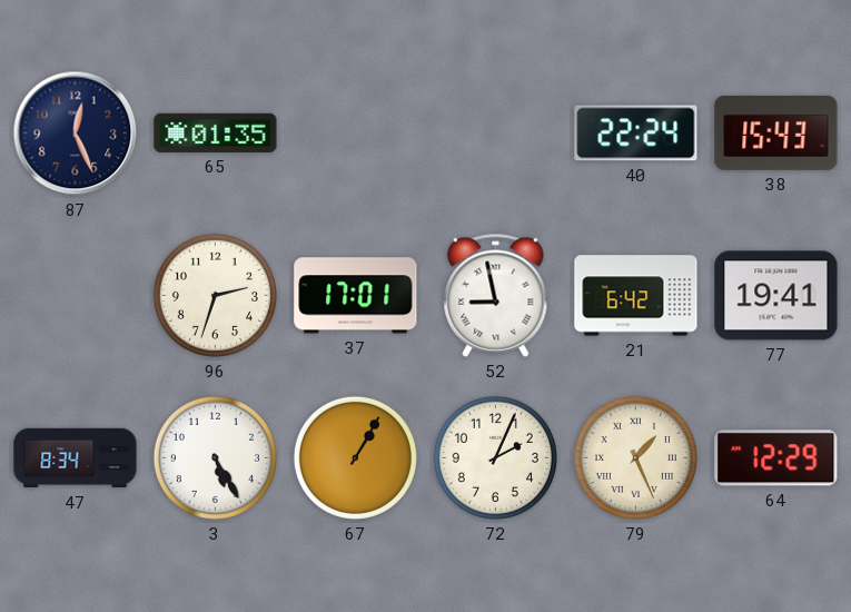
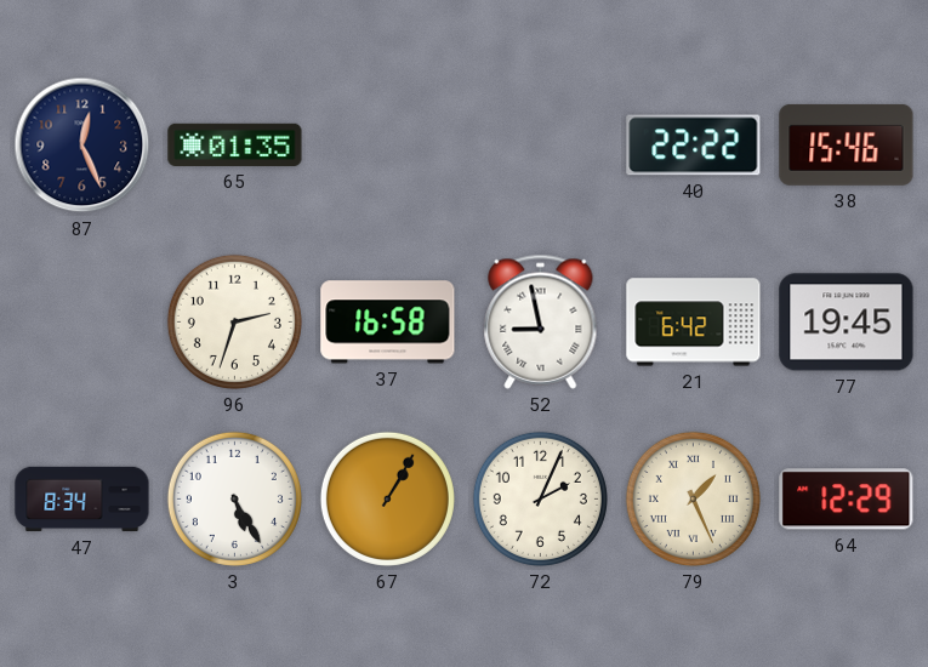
40: 22:24 -> 22:22 (694, 146)
38: 15:43 -> 15:46 (847, 144)
37: 17:01 -> 16:58 (388, 323)
77: 19:41 -> 19:45 (847, 323)
